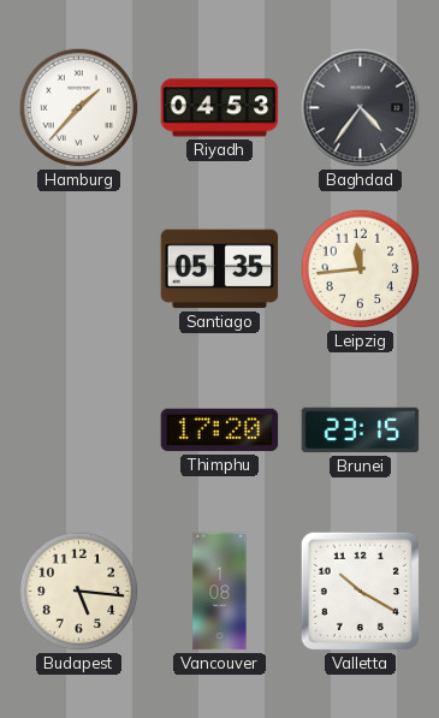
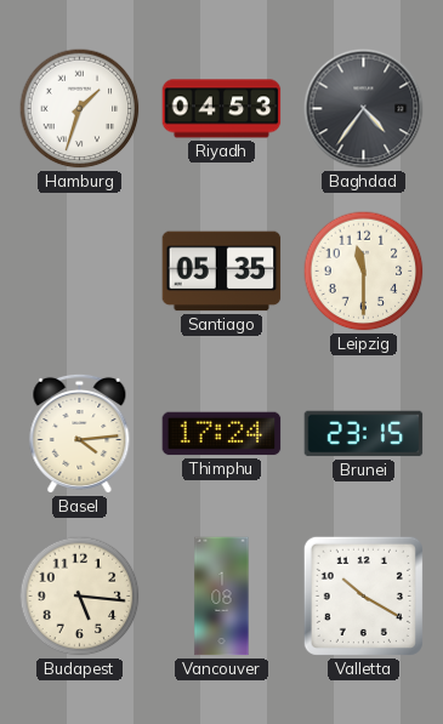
Hamburg: 1:37 -> 1:33 (80, 109)
Leipzig: 11:44 -> 11:30 (364, 272)
Basel: none -> 4:14 (80, 433)
Thimphu: 17:20 -> 17:24 (222, 434)
